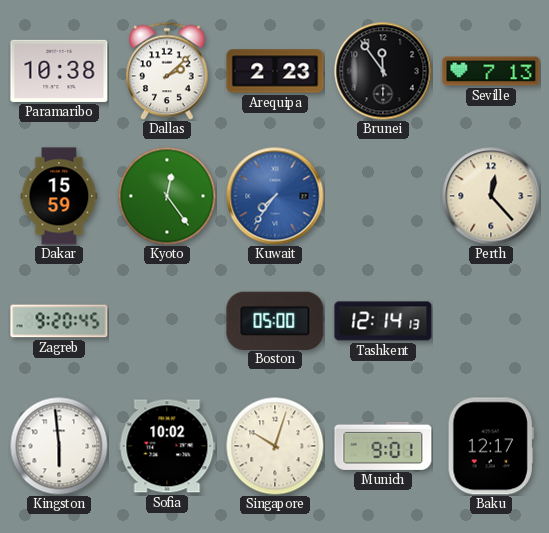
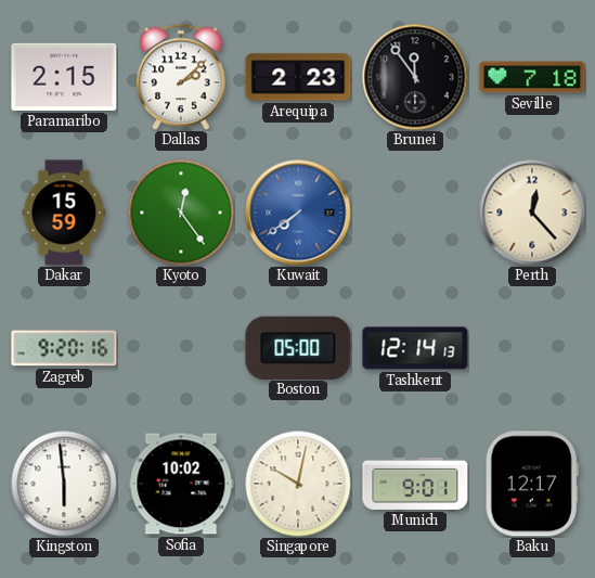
Paramaribo: 10:38 -> 2:15 (64, 77)
Seville: 7:13 -> 7:18 (532, 77)
Kuwait: 7:36 -> 7:39 (298, 213)
Zagreb: 9:20:45 -> 9:20:16 (64, 348)
Singapore: 10:03 -> 10:02 (298, 484)
